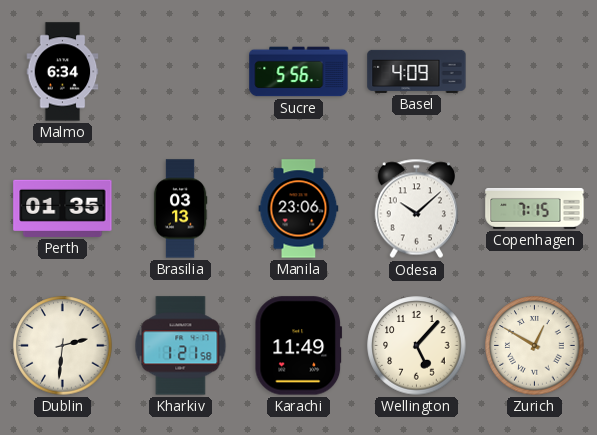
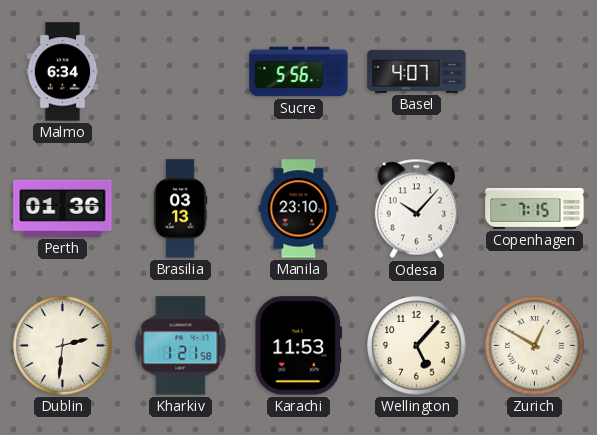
Basel: 4:09 -> 4:07 (417, 71)
Perth: 01:35 -> 01:36 (63, 208)
Manila: 23:06 -> 23:10 (299, 209)
Odesa: 10:08 -> 10:07 (416, 209)
Karachi: 11:49 -> 11:53 (299, 346)
